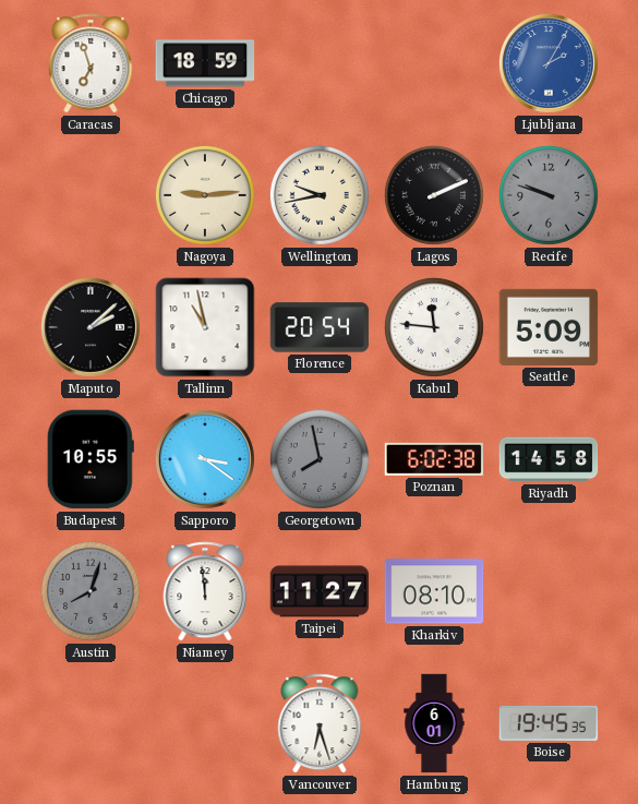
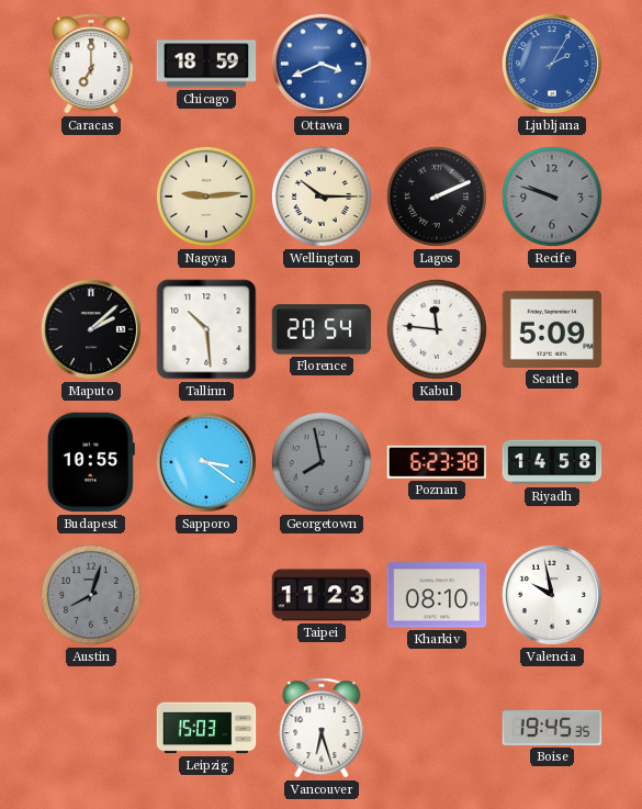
Caracas: 6:57 -> 7:00 (91, 64)
Ottawa: none -> 3:41 (322, 64)
Wellington: 9:43 -> 10:15 (322, 196)
Tallinn: 10:58 -> 10:29 (206, 329)
Poznan: 6:02 -> 6:23 (437, 462)
Niamey: 11:59 -> none (205, 591)
Taipei: 11:27 -> 11:23 (322, 595)
Valencia: none -> 9:58 (552, 595)
Leipzig: none -> 15:03 (206, 728)
Hamburg: 6:01 -> none (434, 723)
